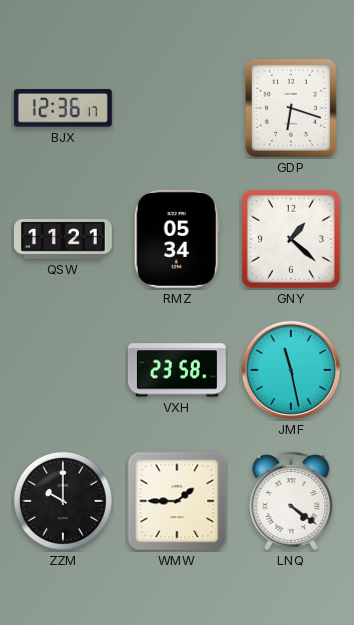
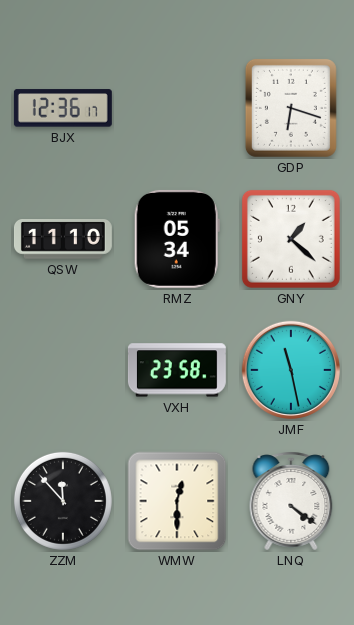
QSW: 11:21 -> 11:10 (63, 239)
ZZM: 10:00 -> 11:53 (63, 501)
WMW: 1:45 -> 12:30 (177, 501)
